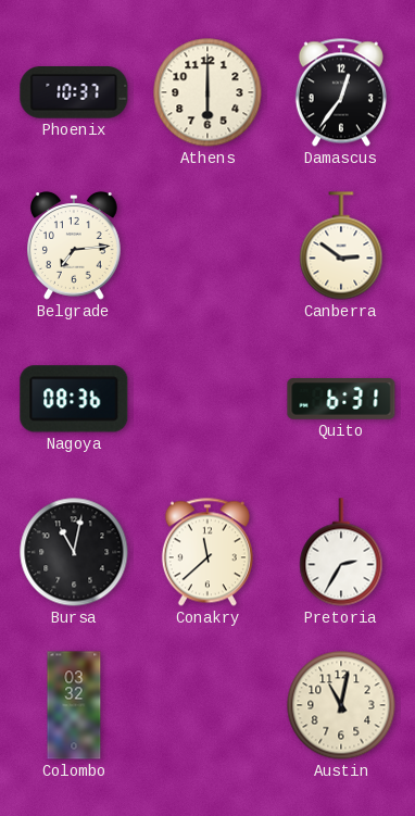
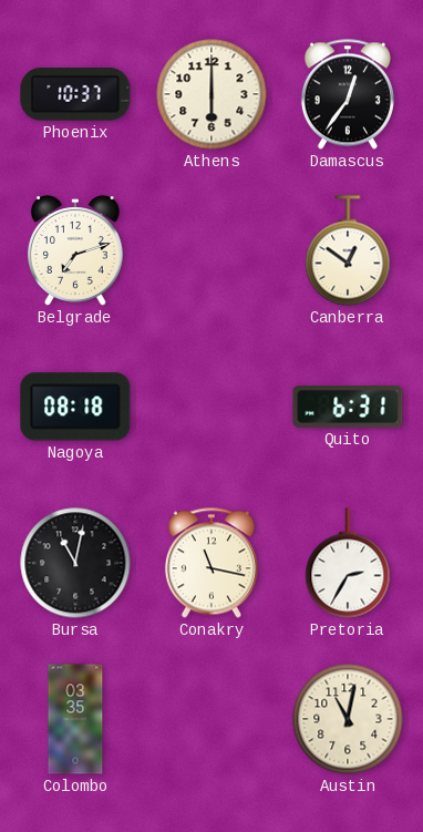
Belgrade: 7:14 -> 7:12 (76, 250)
Canberra: 2:51 -> 12:51 (348, 250)
Nagoya: 08:36 -> 08:18 (75, 407)
Conakry: 11:38 -> 11:17 (211, 563)
Colombo: 03:32 -> 03:35 (75, 719)
